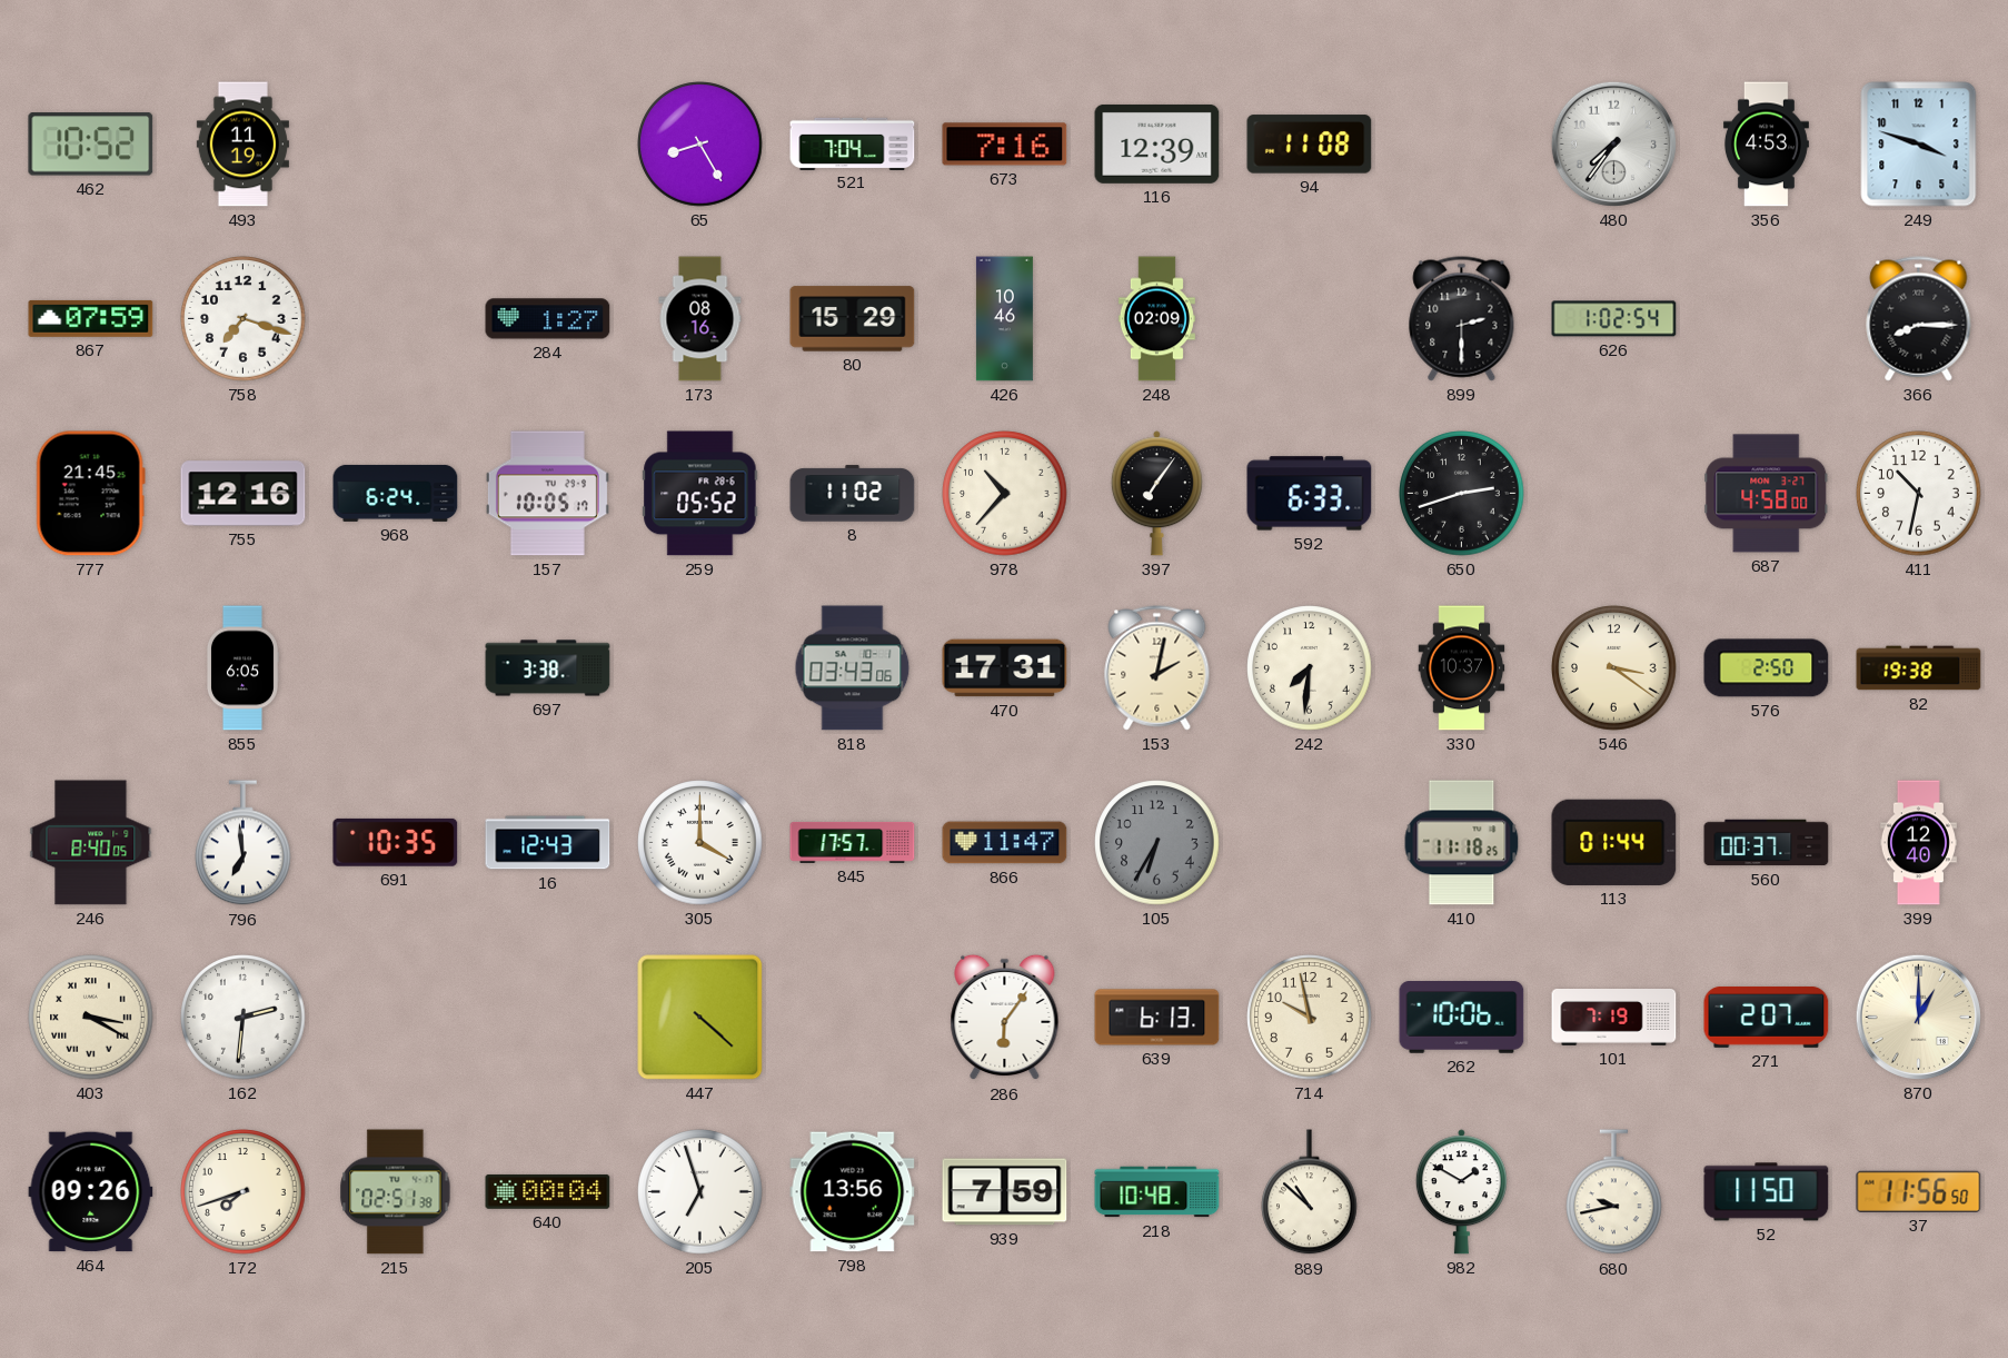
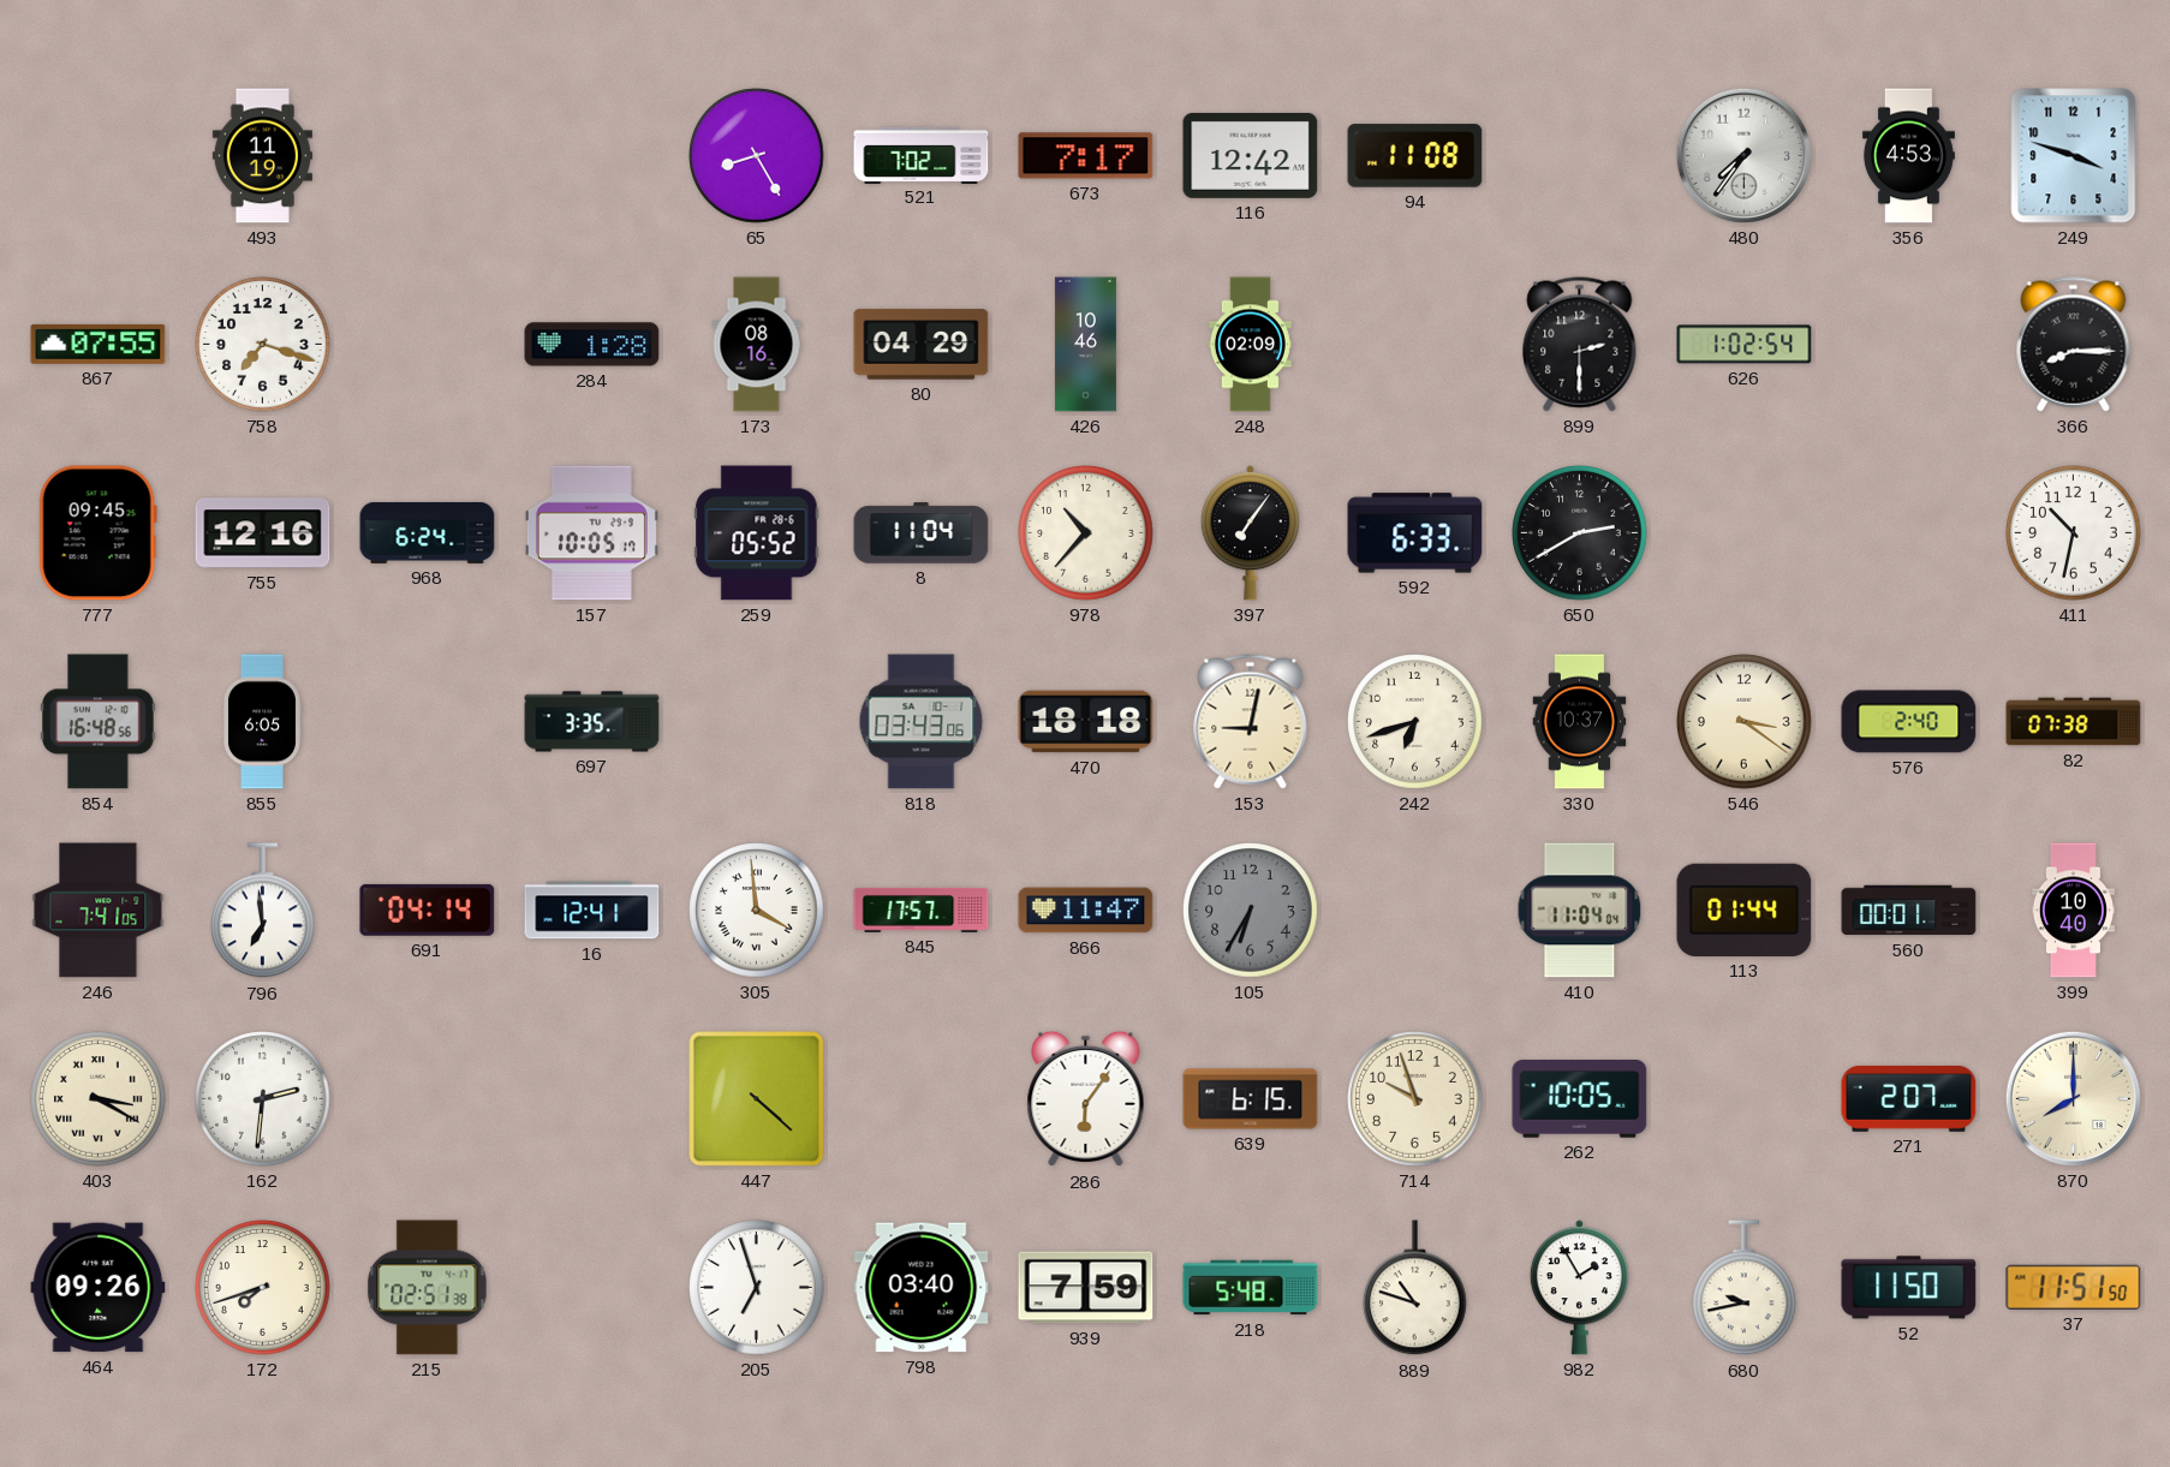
462: 10:52 -> none (91, 145)
521: 7:04 -> 7:02 (922, 155)
673: 7:16 -> 7:17 (1086, 156)
116: 12:39 -> 12:42 (1251, 155)
867: 07:59 -> 07:55 (99, 344)
284: 1:27 -> 1:28 (592, 345)
80: 15:29 -> 04:29 (922, 345)
777: 21:45 -> 09:45 (97, 533)
8: 11:02 -> 11:04 (922, 533)
650: 2:42 -> 2:40 (1580, 533)
687: 4:58 -> none (1767, 494)
854: none -> 16:48 (99, 722)
697: 3:38 -> 3:35 (592, 722)
470: 17:31 -> 18:18 (1086, 722)
153: 2:02 -> 9:02 (1251, 722)
242: 7:31 -> 6:42 (1415, 722)
576: 2:50 -> 2:40 (1909, 722)
82: 19:38 -> 07:38 (2074, 722)
246: 8:40 -> 7:41 (99, 911)
691: 10:35 -> 04:14 (428, 910)
16: 12:43 -> 12:41 (592, 911)
305: 4:00 -> 3:59 (757, 911)
410: 11:18 -> 11:04 (1580, 911)
560: 00:37 -> 00:01 (1909, 911)
399: 12:40 -> 10:40 (2073, 911)
639: 6:13 -> 6:15 (1251, 1099)
714: 9:58 -> 9:57 (1415, 1099)
262: 10:06 -> 10:05 (1580, 1099)
101: 7:19 -> none (1614, 1018)
870: 1:00 -> 8:00 (2073, 1098)
640: 00:04 -> none (548, 1191)
798: 13:56 -> 03:40 (922, 1288)
218: 10:48 -> 5:48 (1251, 1288)
889: 10:52 -> 10:48 (1415, 1288)
982: 1:50 -> 1:55 (1579, 1288)
37: 11:56 -> 11:51 (2074, 1287)
